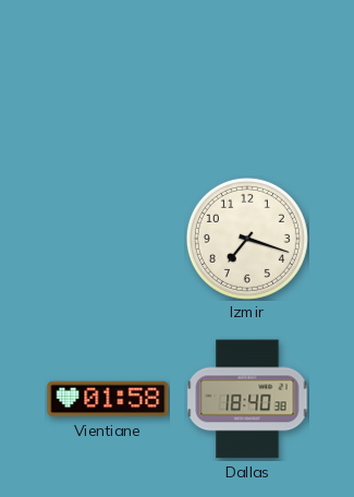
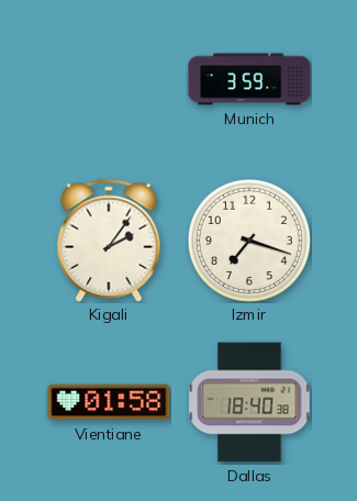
Munich: none -> 3:59 (249, 79)
Kigali: none -> 2:06 (109, 241)
